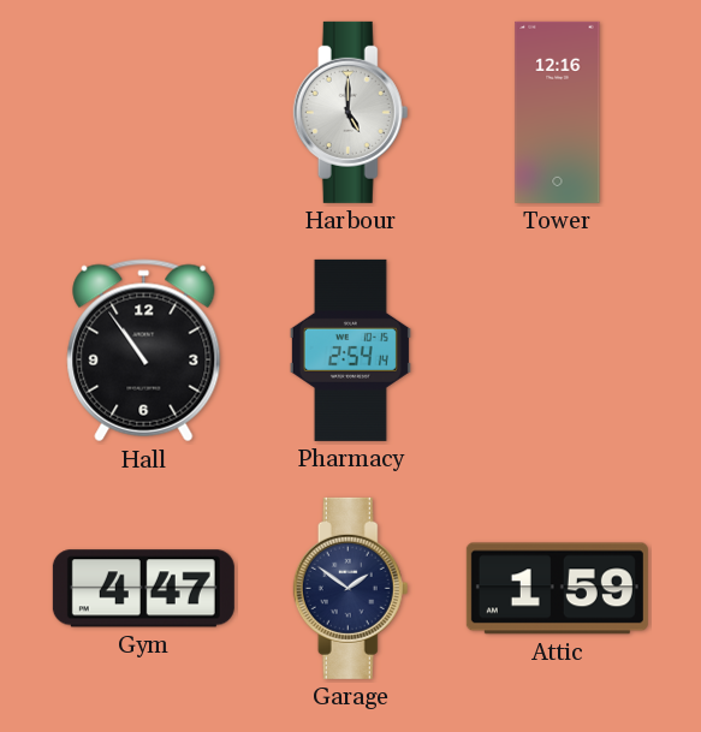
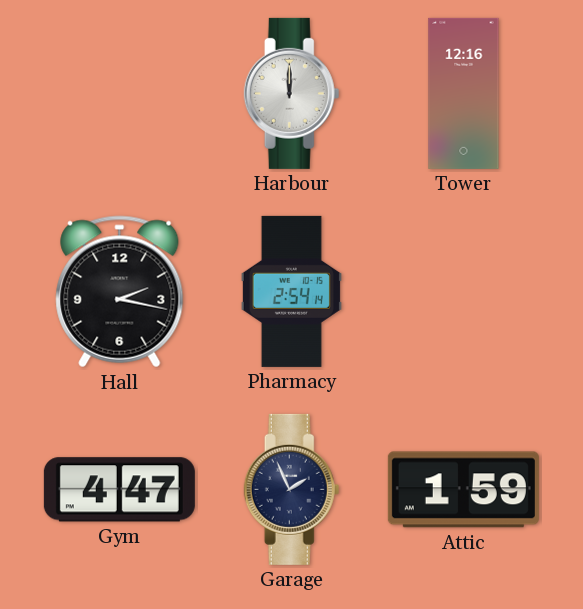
Harbour: 5:00 -> 12:00 (292, 93)
Hall: 10:54 -> 2:17 (120, 292)
Garage: 1:51 -> 1:56 (292, 489)
